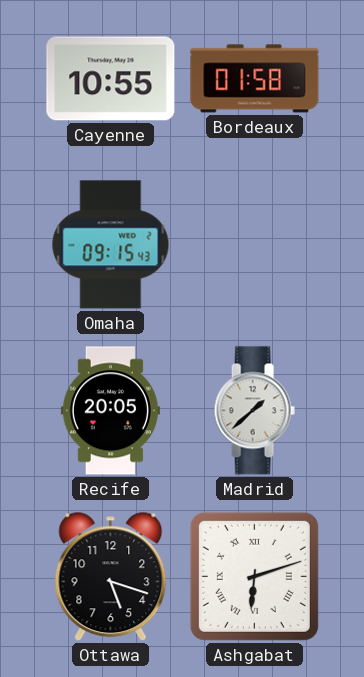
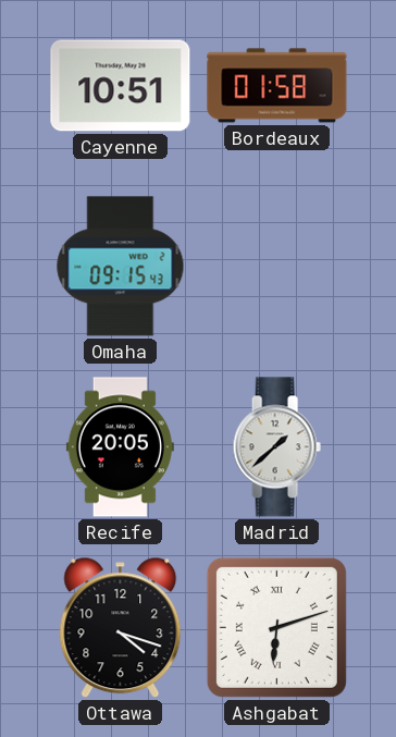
Cayenne: 10:55 -> 10:51 (121, 86)
Ottawa: 5:18 -> 4:18 (121, 628)
